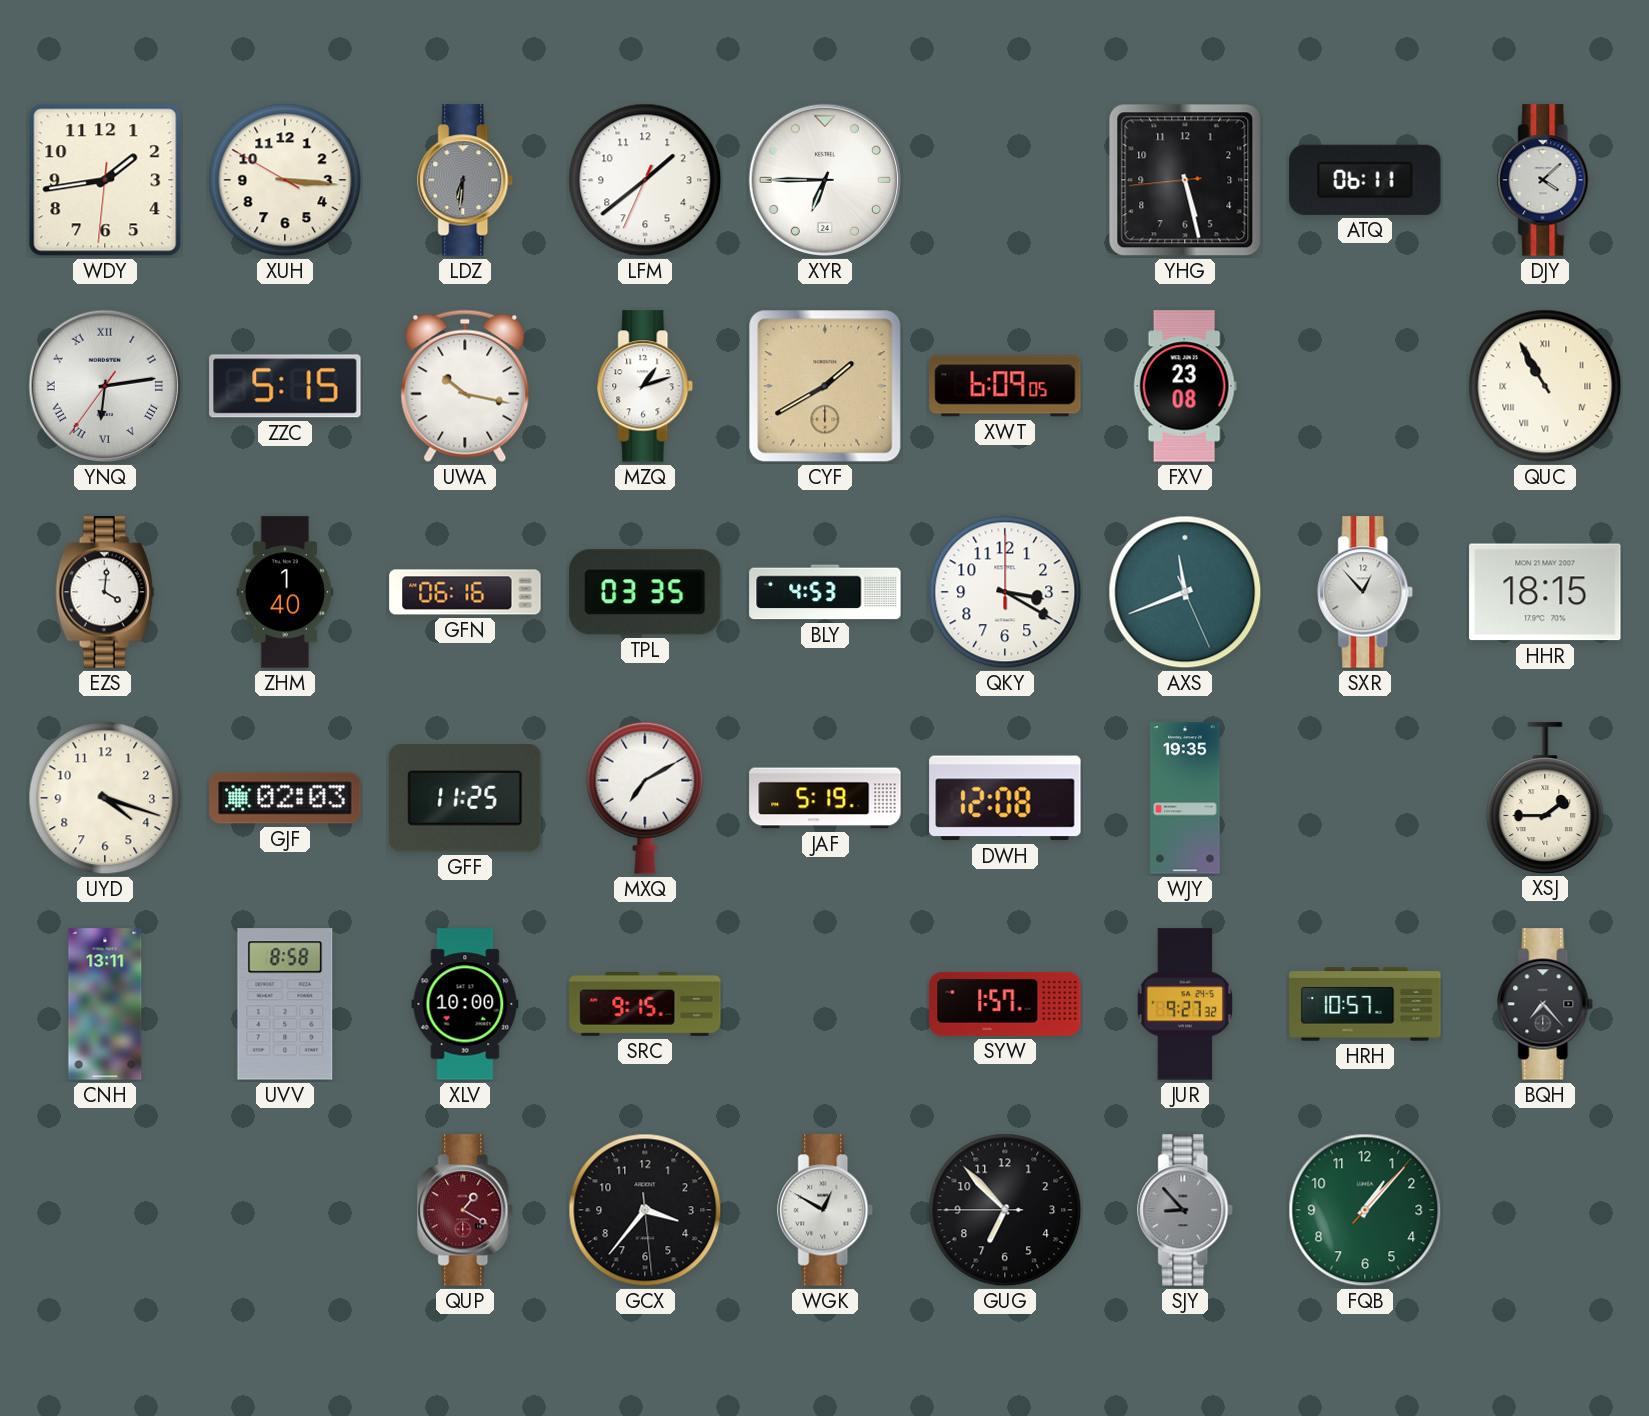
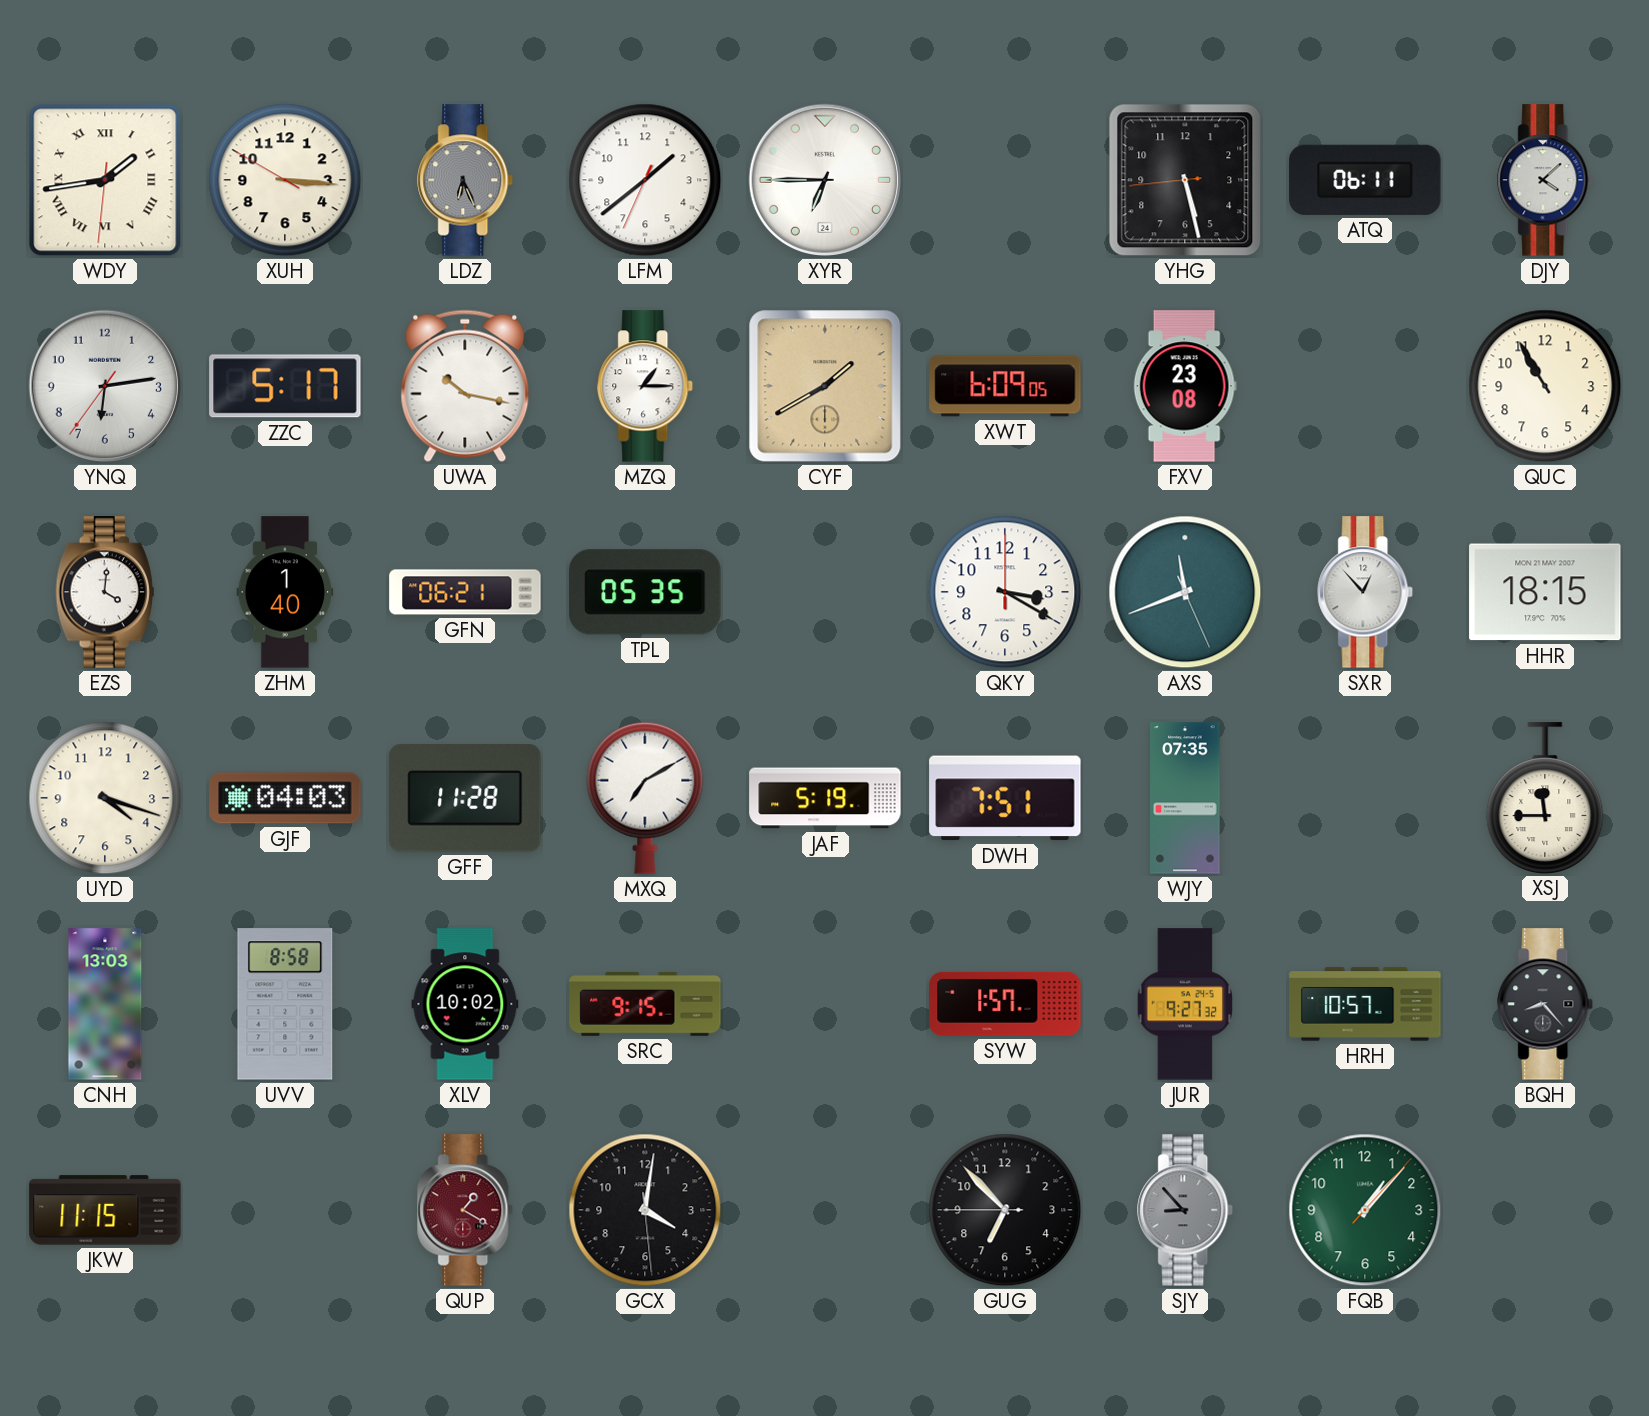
WDY numerals: Arabic -> Roman (105, 180)
LDZ: 6:31 -> 6:26 (466, 180)
YNQ numerals: Roman -> Arabic (105, 386)
ZZC: 5:15 -> 5:17 (285, 386)
MZQ: 1:12 -> 1:15 (646, 386)
QUC numerals: Roman -> Arabic (1545, 386)
GFN: 06:16 -> 06:21 (465, 592)
TPL: 03:35 -> 05:35 (645, 592)
BLY: 4:53 -> none (825, 592)
GJF: 02:03 -> 04:03 (285, 798)
GFF: 11:25 -> 11:28 (465, 798)
DWH: 12:08 -> 7:51 (1005, 798)
WJY: 19:35 -> 07:35 (1185, 798)
XSJ: 1:45 -> 11:45 (1545, 798)
CNH: 13:11 -> 13:03 (105, 1004)
XLV: 10:00 -> 10:02 (465, 1004)
BQH: 7:23 -> 8:23 (1546, 1004)
JKW: none -> 11:15 (105, 1210)
GCX: 3:36 -> 4:01 (645, 1210)
WGK: 12:50 -> none (826, 1210)
